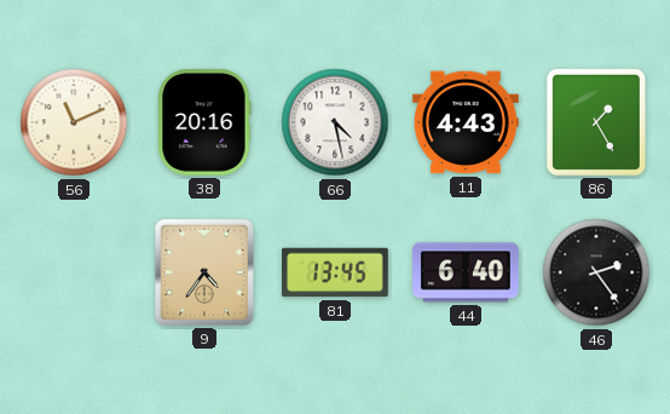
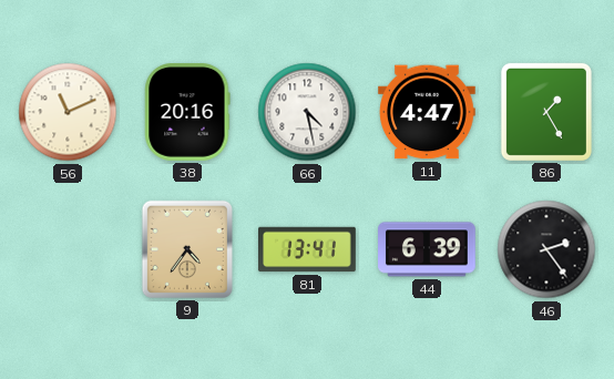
11: 4:43 -> 4:47 (428, 112)
81: 13:45 -> 13:41 (308, 249)
44: 6:40 -> 6:39 (428, 249)
